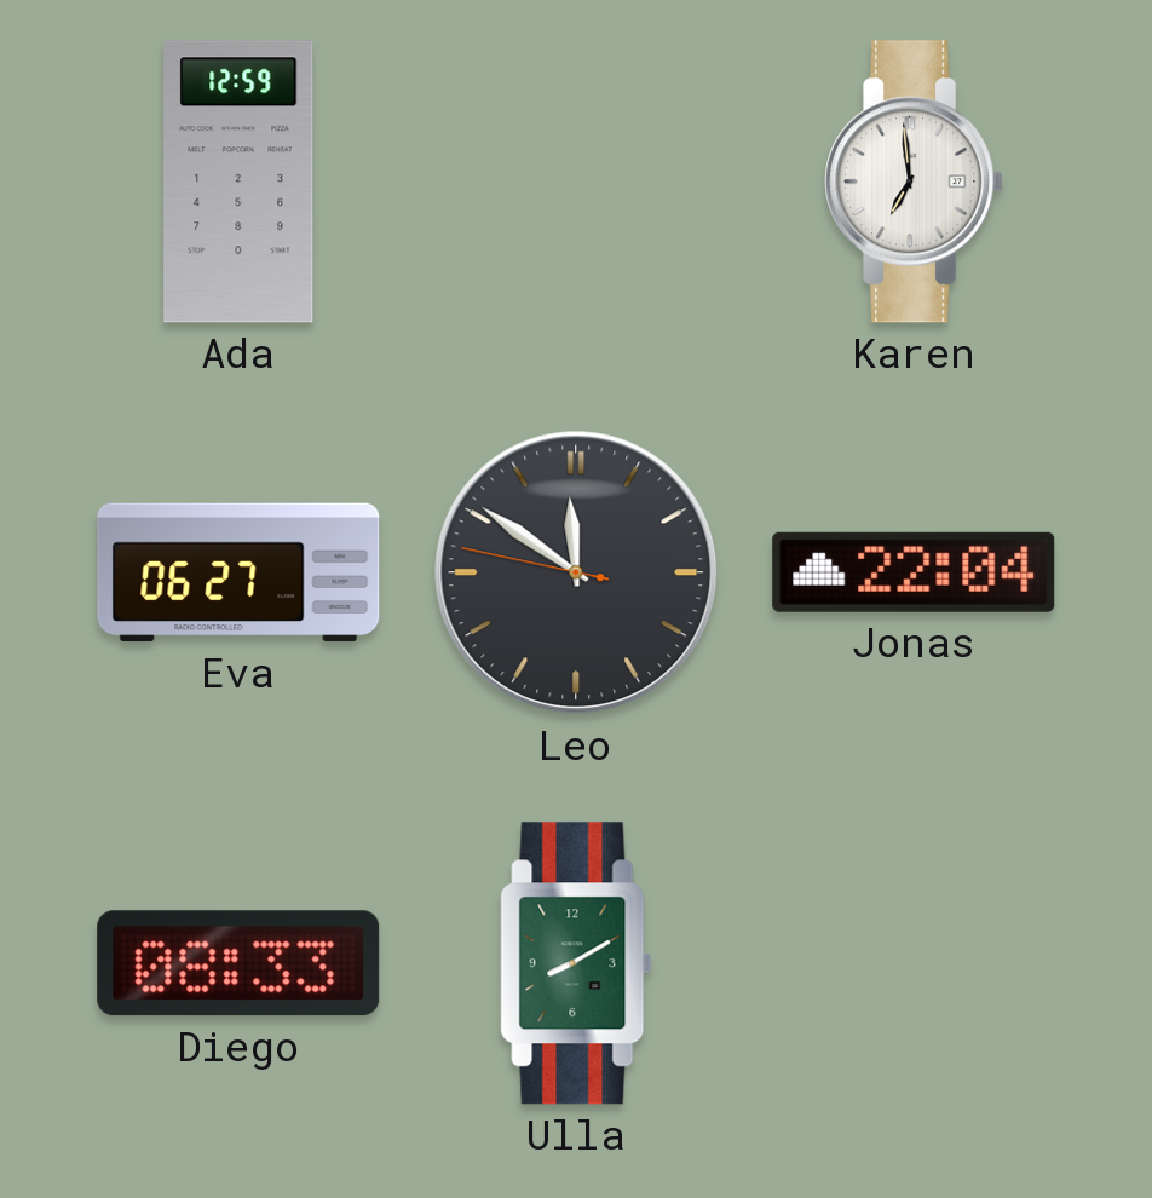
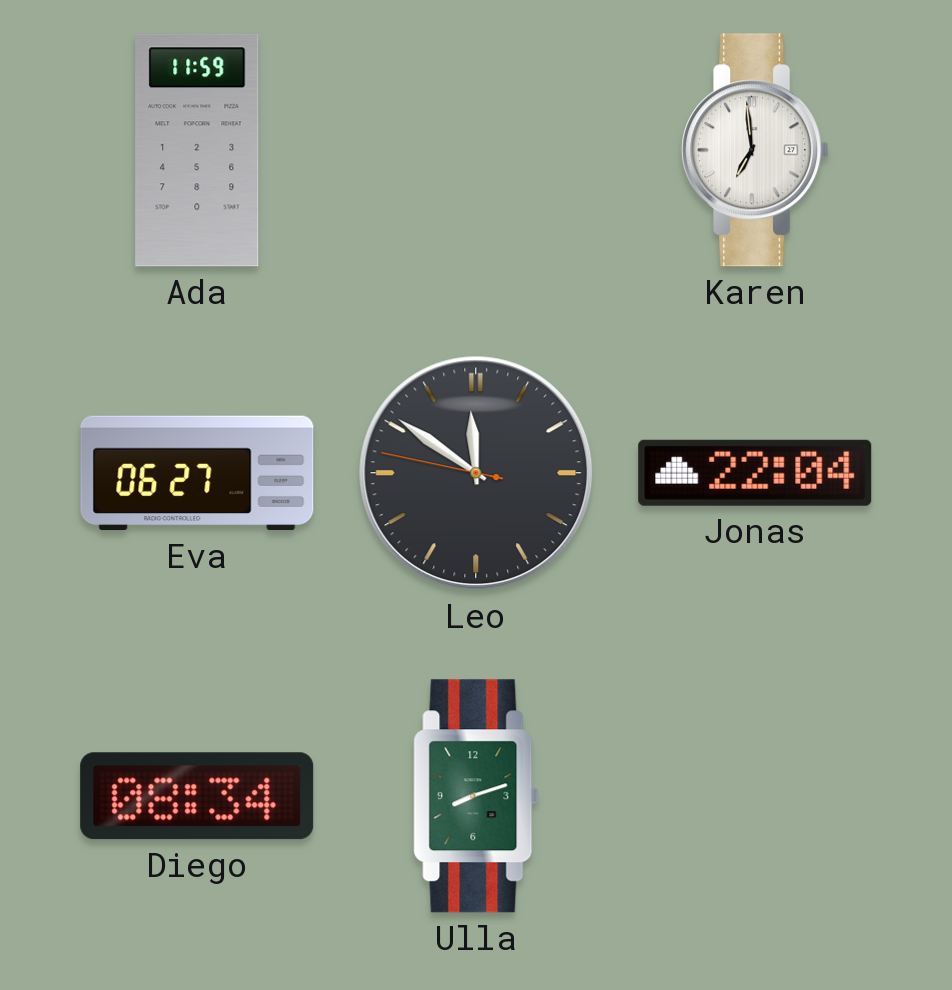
Ada: 12:59 -> 11:59 (197, 150)
Diego: 08:33 -> 08:34 (197, 796)
Ulla: 8:10 -> 8:12 (476, 796)
